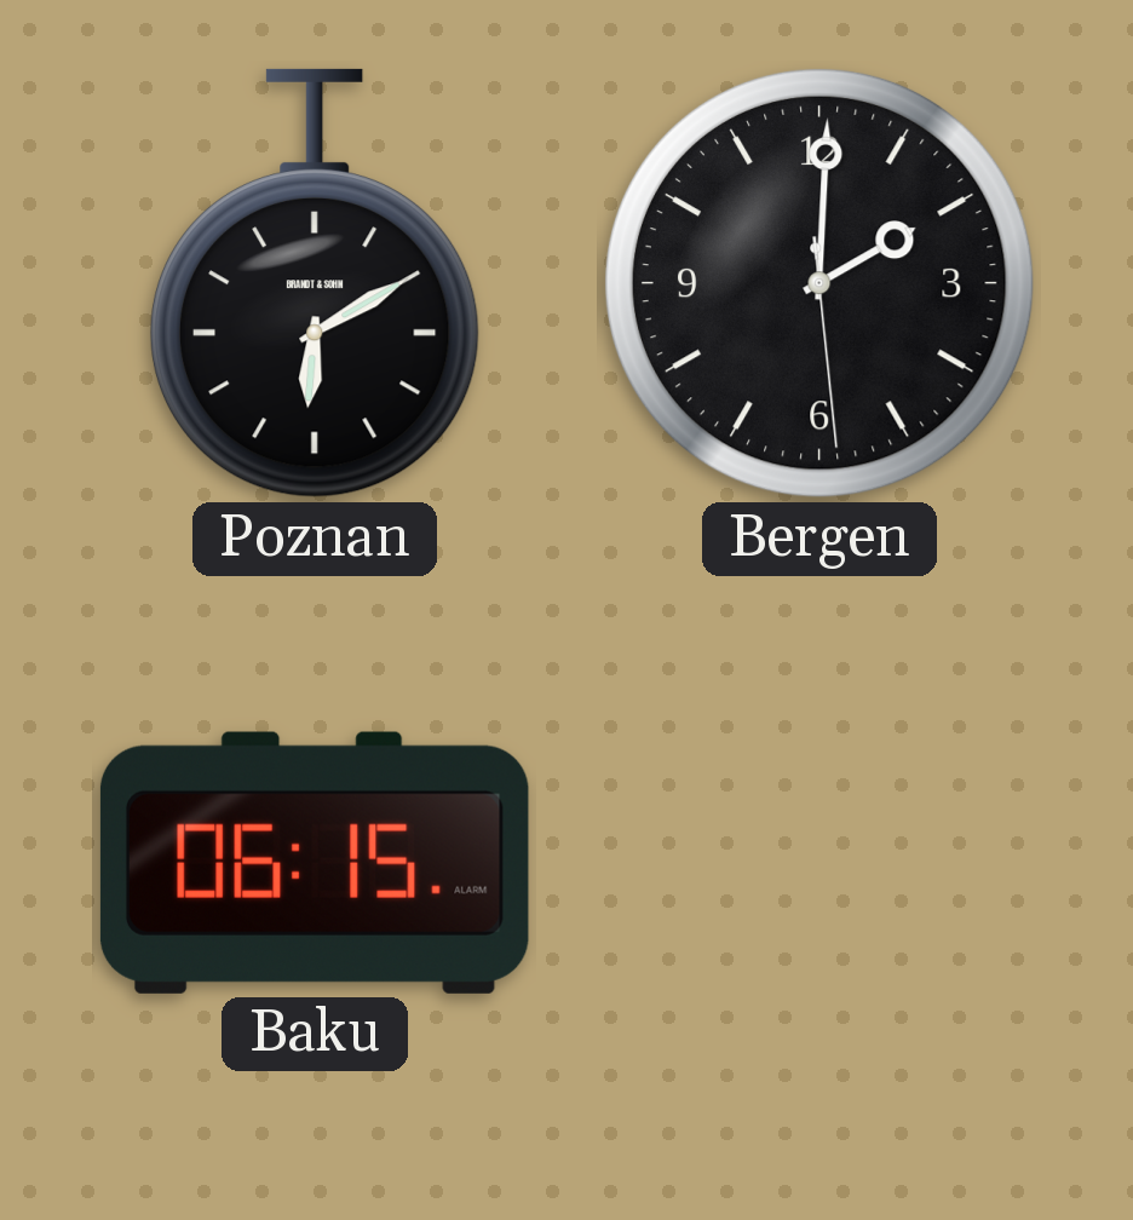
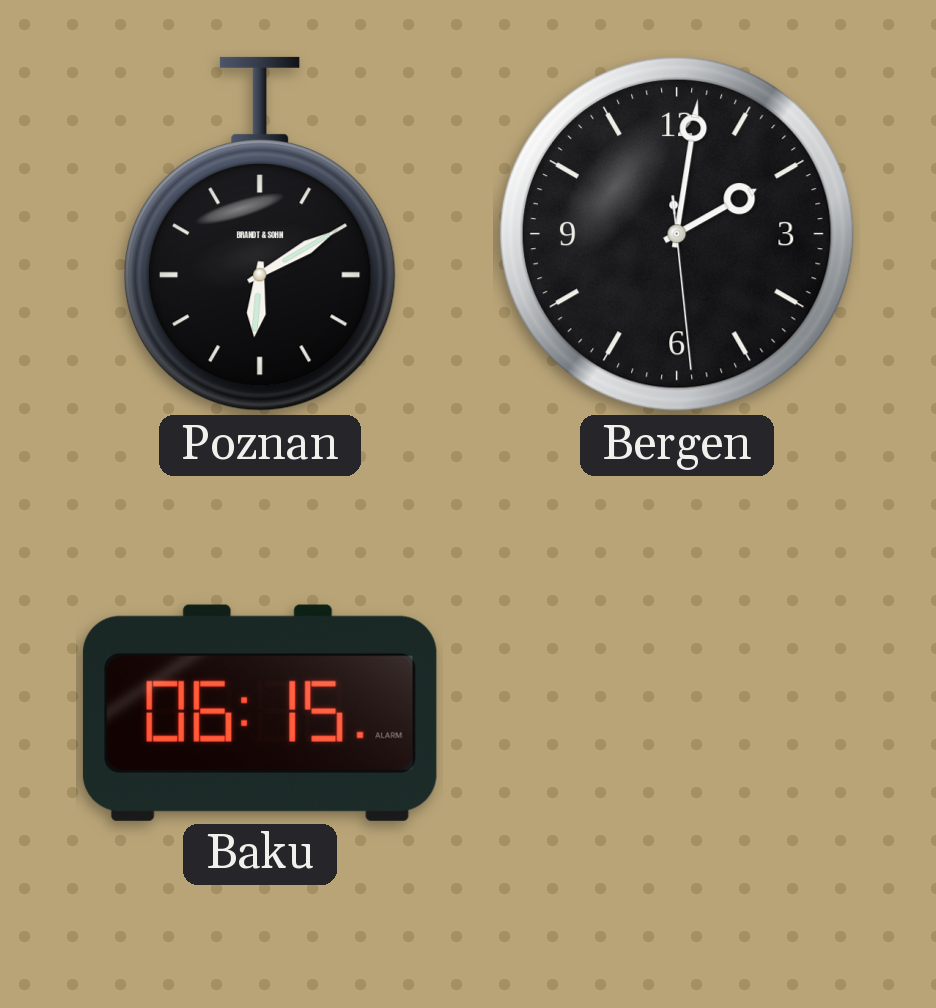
Bergen: 2:00 -> 2:01 (677, 234)
